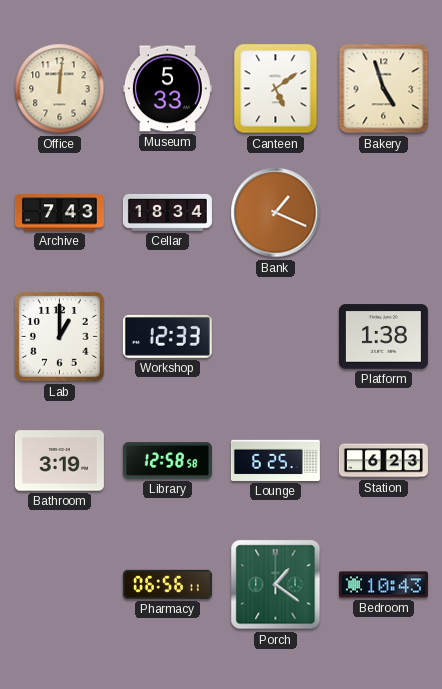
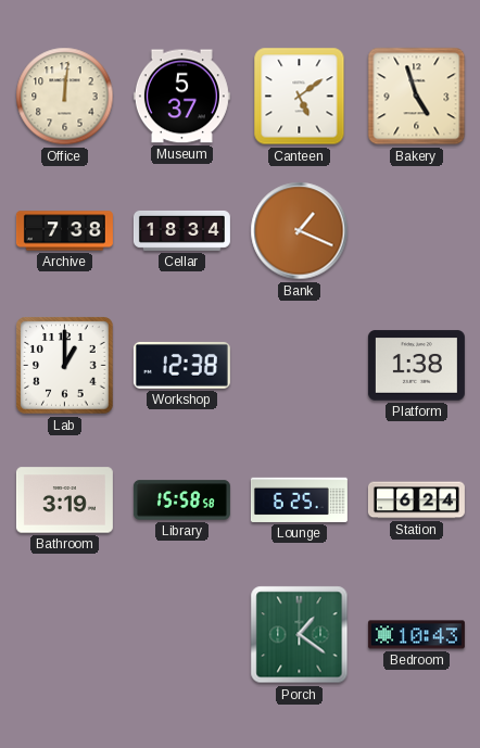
Museum: 5:33 -> 5:37 (181, 97)
Archive: 7:43 -> 7:38 (64, 231)
Workshop: 12:33 -> 12:38 (181, 365)
Library: 12:58 -> 15:58 (181, 500)
Station: 6:23 -> 6:24 (416, 500)
Pharmacy: 06:56 -> none (167, 584)
